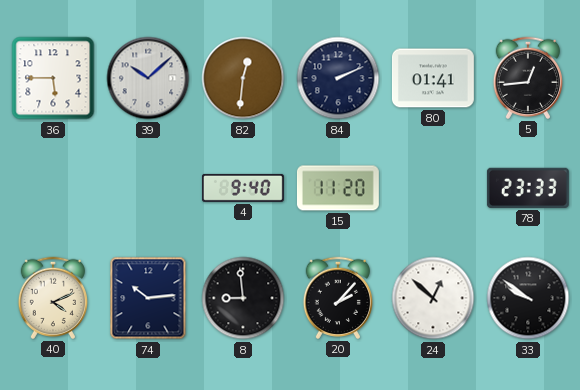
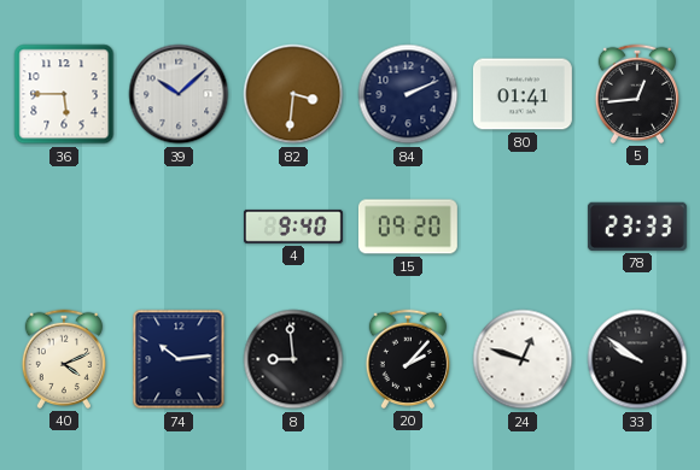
82: 12:31 -> 3:31 (293, 94)
15: 11:20 -> 09:20 (408, 227)
24: 12:52 -> 12:48 (523, 359)
